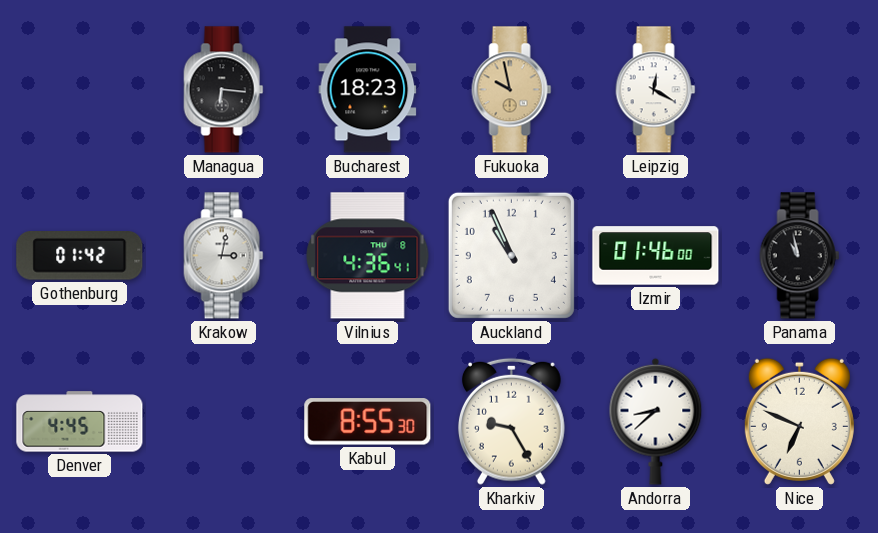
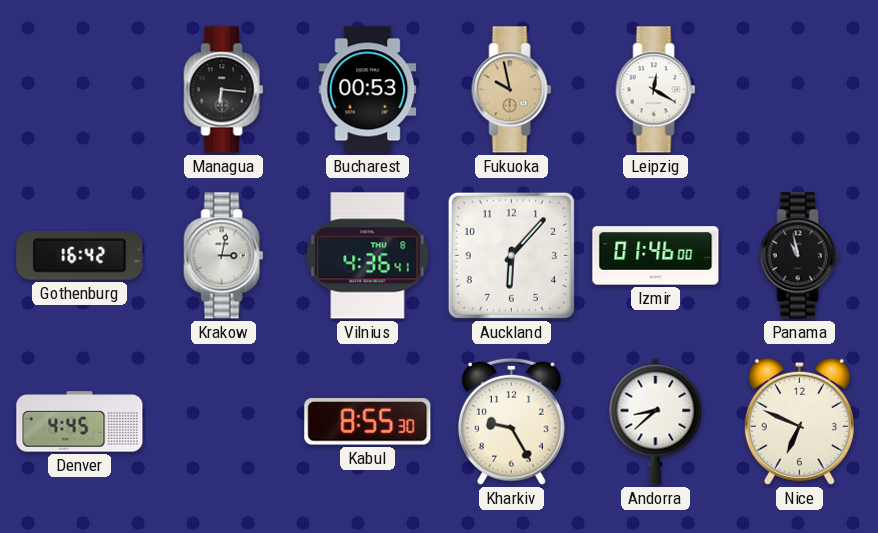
Bucharest: 18:23 -> 00:53 (368, 90)
Gothenburg: 01:42 -> 16:42 (80, 256)
Auckland: 10:56 -> 6:07 (511, 255)
